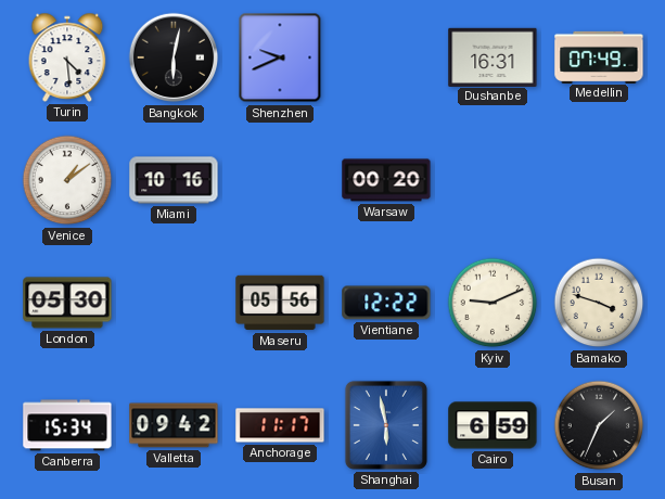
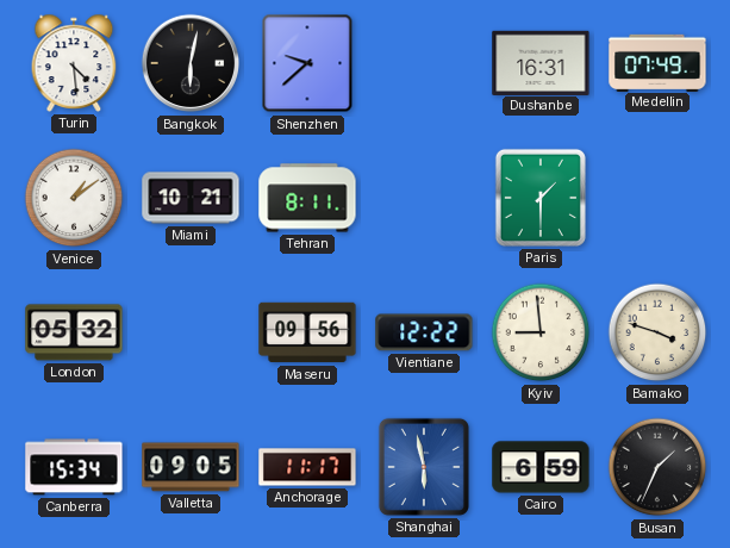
Shenzhen: 9:41 -> 9:38 (307, 63)
Miami: 10:16 -> 10:21 (191, 198)
Tehran: none -> 8:11 (307, 198)
Warsaw: 00:20 -> none (386, 180)
Paris: none -> 1:30 (541, 198)
London: 05:30 -> 05:32 (74, 332)
Maseru: 05:56 -> 09:56 (307, 332)
Kyiv: 9:11 -> 8:59 (541, 332)
Valletta: 09:42 -> 09:05 (191, 467)
